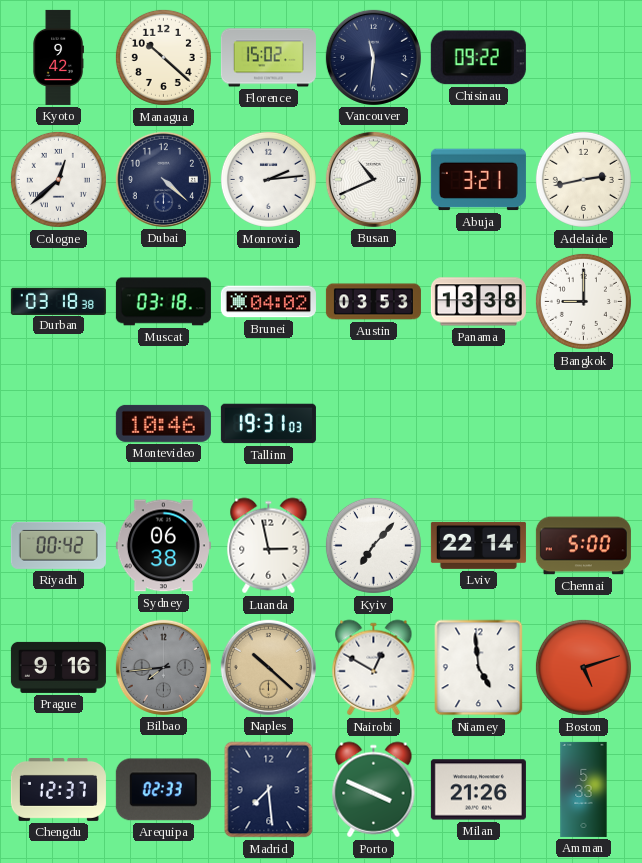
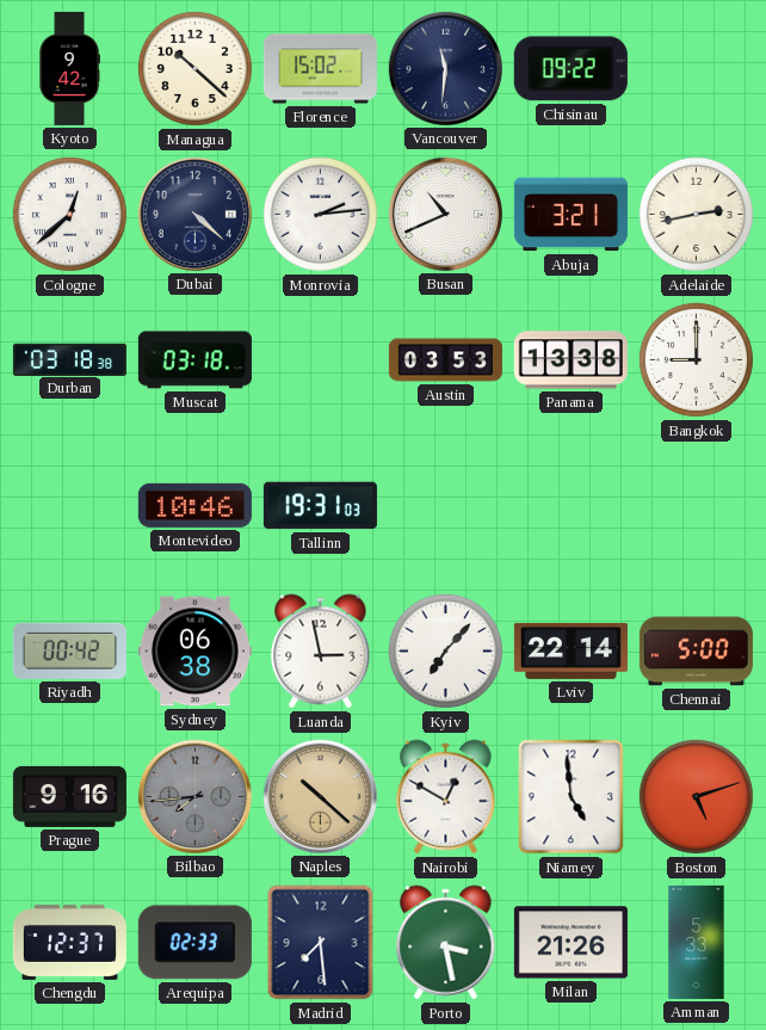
Brunei: 04:02 -> none (268, 302)
Porto: 3:49 -> 3:28 (446, 943)
